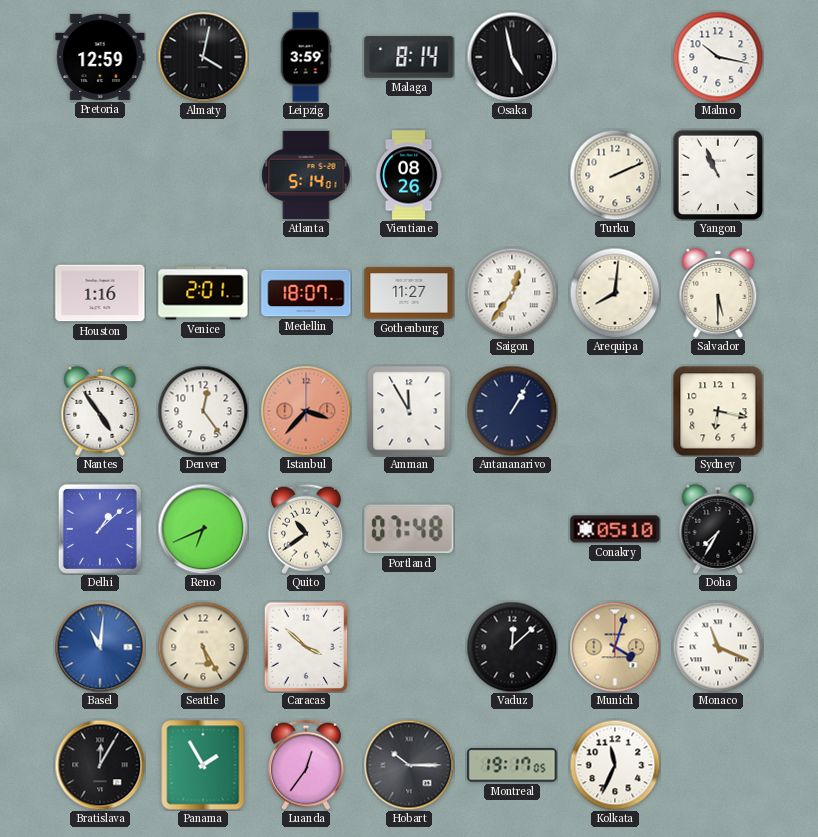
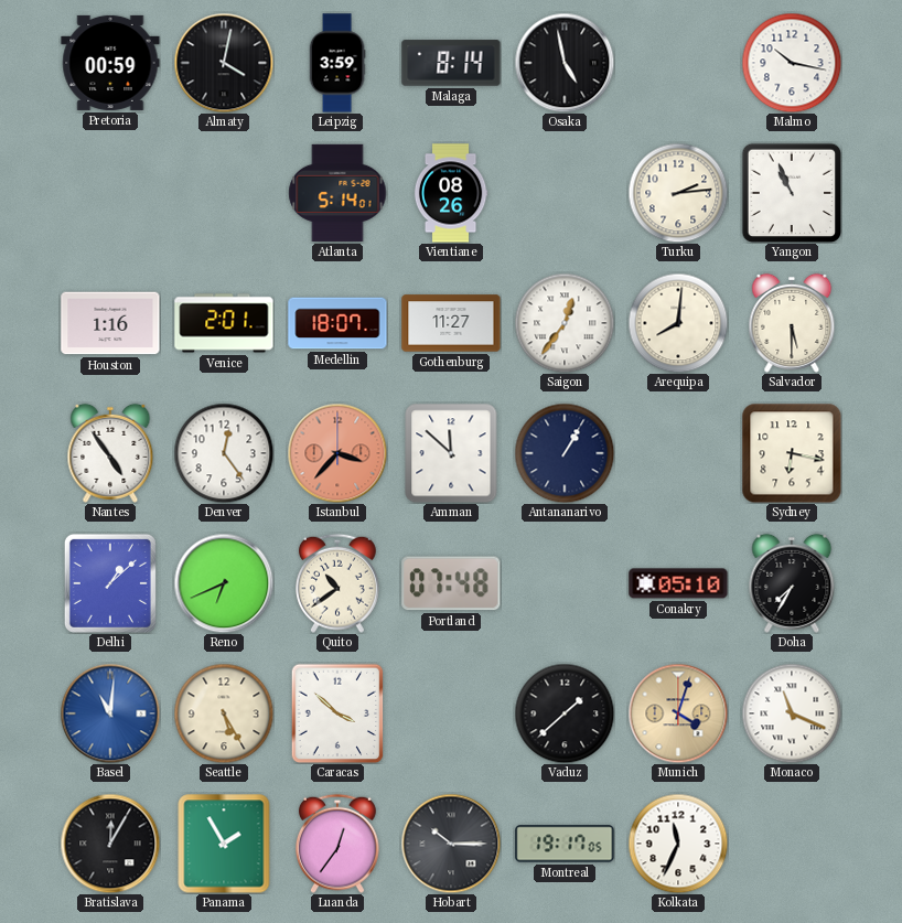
Pretoria: 12:59 -> 00:59 (110, 63)
Turku: 2:11 -> 2:14 (678, 193)
Amman: 11:55 -> 11:52 (451, 453)
Vaduz: 12:08 -> 1:38 (565, 713)
